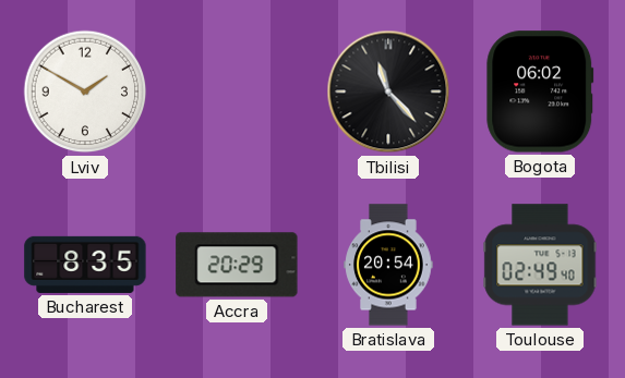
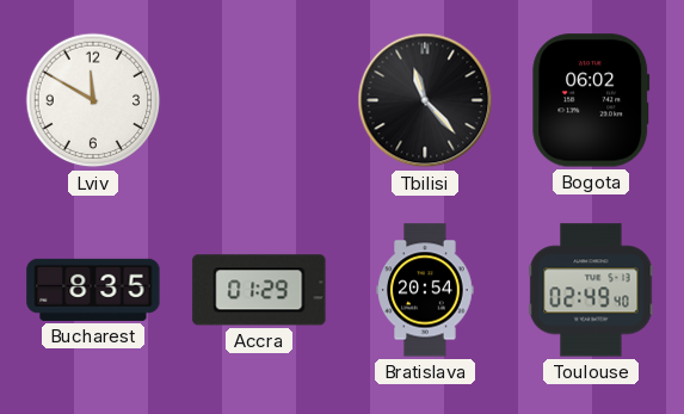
Lviv: 1:50 -> 11:50 (93, 100)
Accra: 20:29 -> 01:29 (259, 290)
